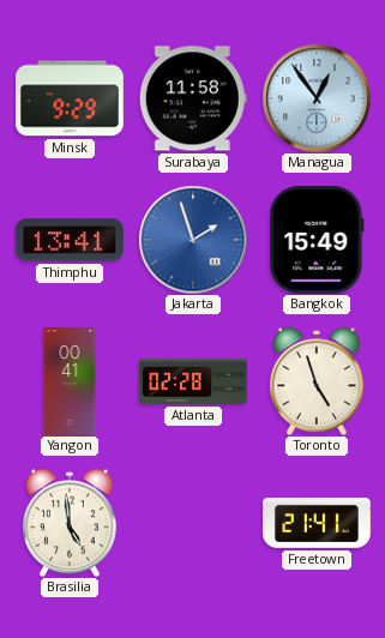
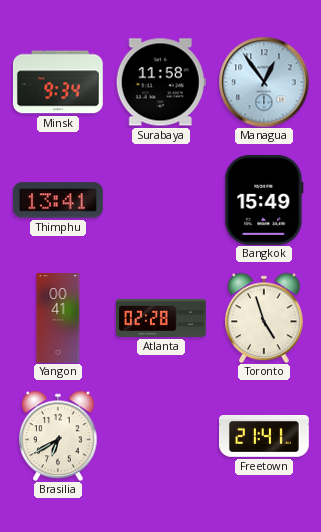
Minsk: 9:29 -> 9:34 (58, 82)
Jakarta: 1:57 -> none (193, 240)
Brasilia: 4:59 -> 6:40 (59, 436)
